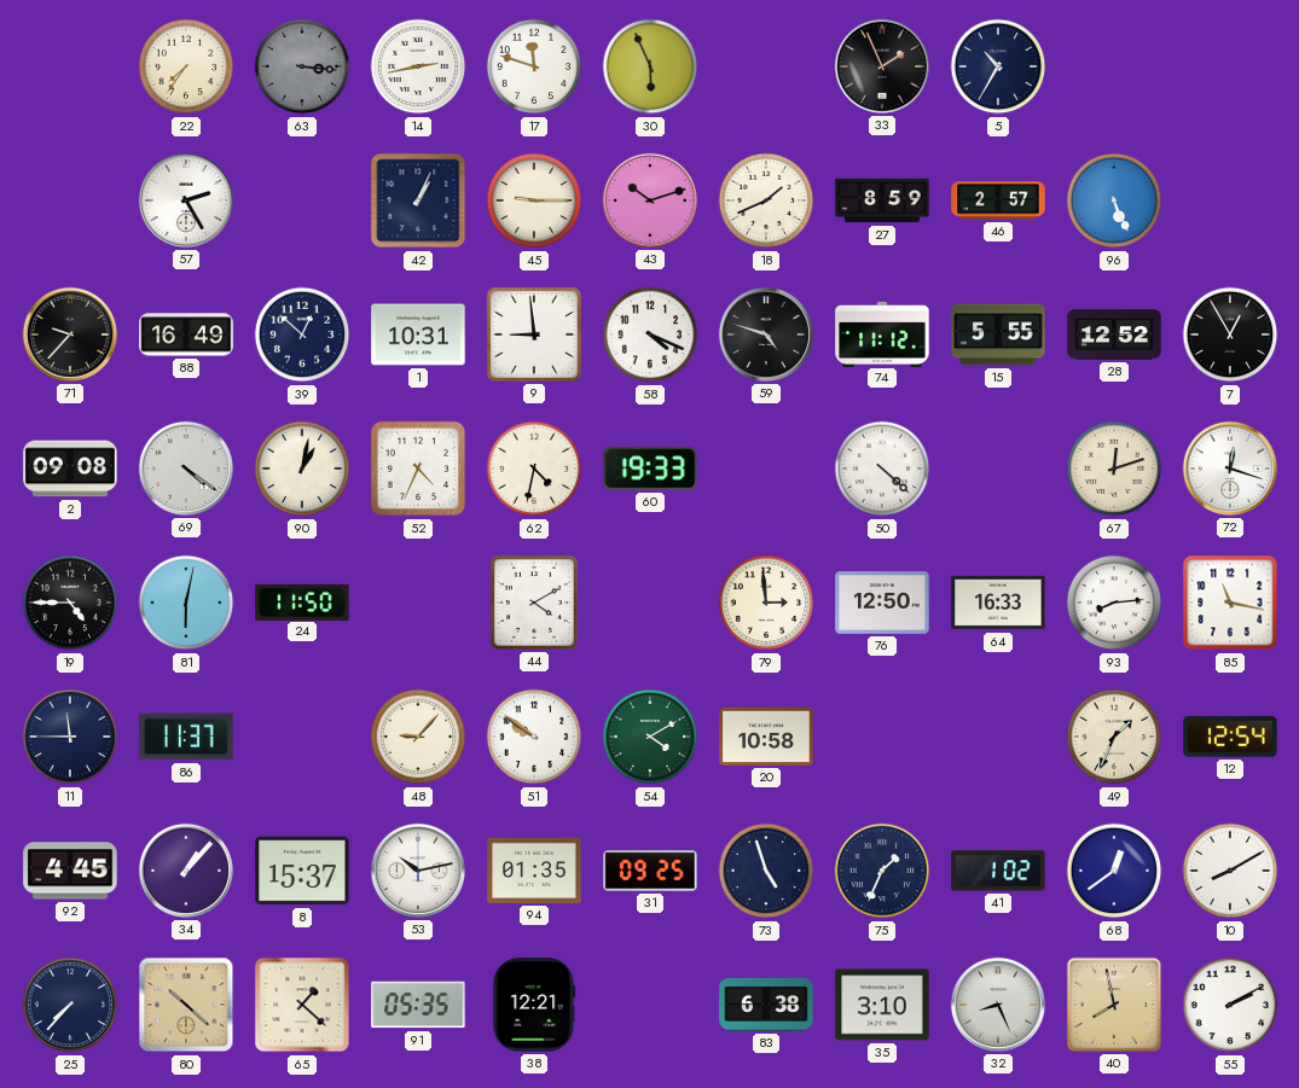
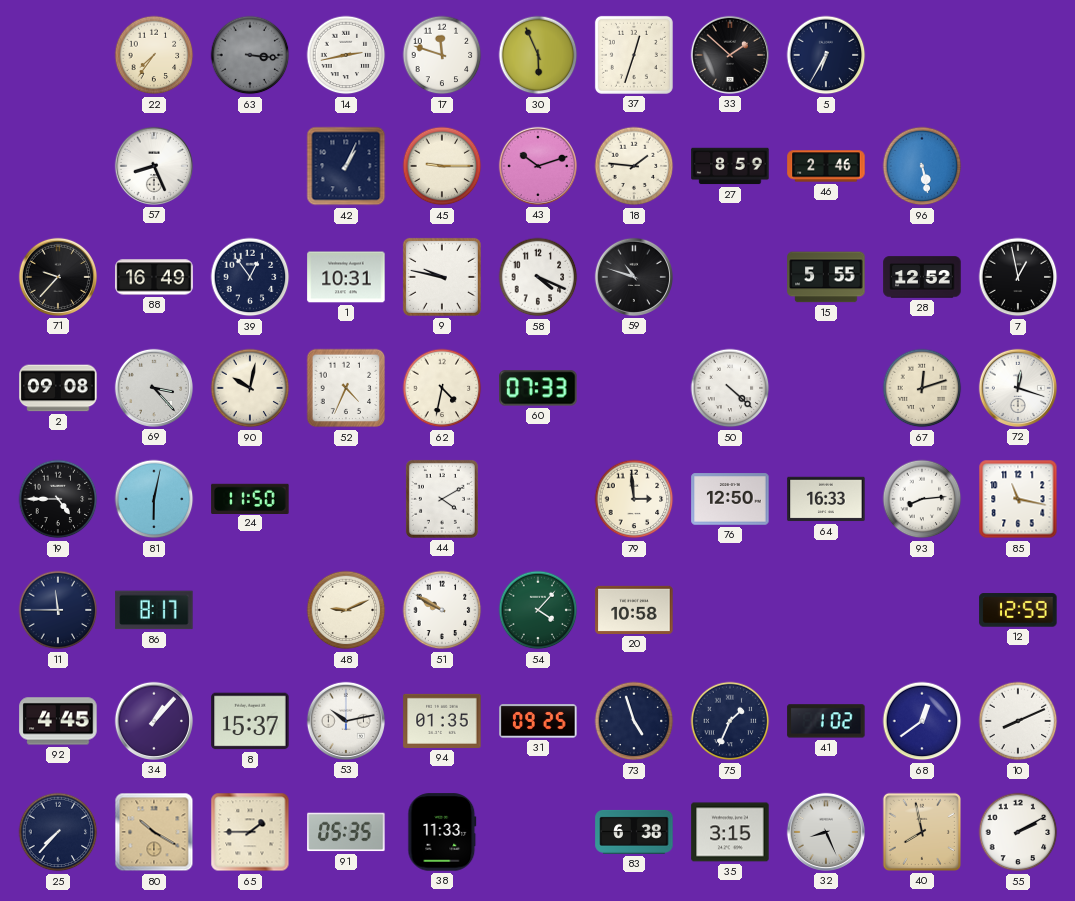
37: none -> 12:33 (634, 55)
33: 1:56 -> 1:52 (730, 55)
5: 10:35 -> 6:35 (826, 55)
57: 2:25 -> 8:26 (154, 166)
18: 1:41 -> 1:46 (634, 166)
46: 2:57 -> 2:46 (826, 166)
96: 5:26 -> 5:28 (922, 166)
39: 12:52 -> 12:54 (250, 277)
9: 8:59 -> 9:47 (442, 277)
59: 4:48 -> 10:48 (634, 277)
74: 11:12 -> none (882, 333)
7: 12:55 -> 12:58 (1018, 277)
69: 4:21 -> 3:23 (154, 388)
90: 1:02 -> 10:02 (250, 388)
60: 19:33 -> 07:33 (538, 388)
86: 11:37 -> 8:17 (154, 610)
48: 9:07 -> 9:11 (346, 610)
51: 9:51 -> 9:50 (442, 610)
54: 4:10 -> 4:07 (538, 610)
49: 1:34 -> none (1114, 737)
12: 12:54 -> 12:59 (1018, 610)
10: 8:10 -> 8:11 (1018, 721)
80: 10:22 -> 10:20 (154, 832)
65: 1:22 -> 1:45 (250, 832)
38: 12:21 -> 11:33 (442, 832)
35: 3:10 -> 3:15 (730, 832)
